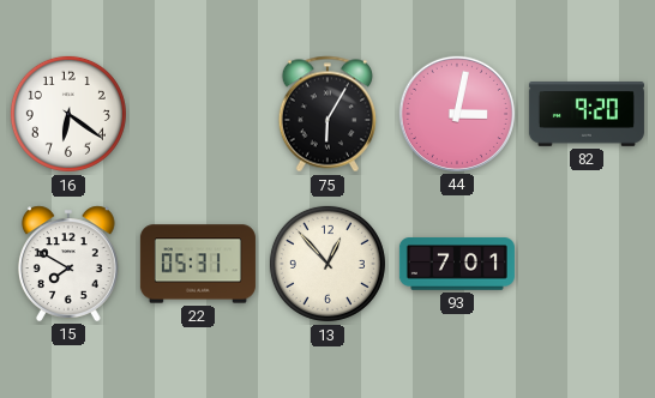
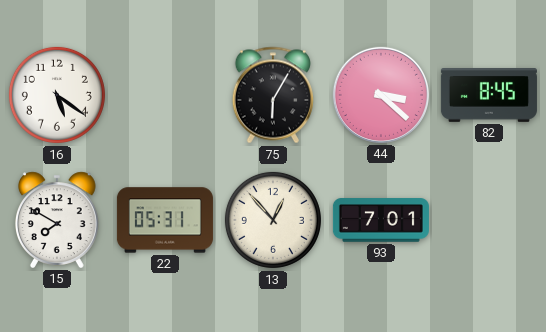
16: 6:21 -> 5:21 (57, 95)
44: 3:02 -> 3:22 (381, 95)
82: 9:20 -> 8:45 (489, 96)
